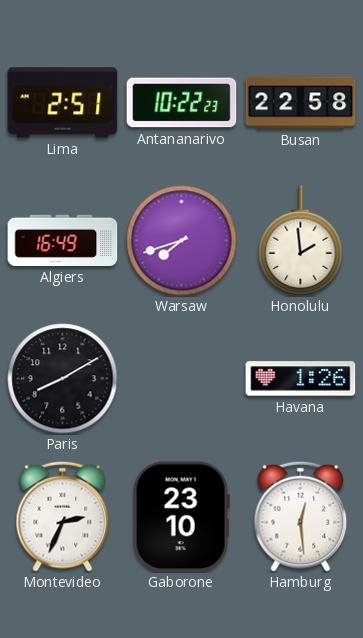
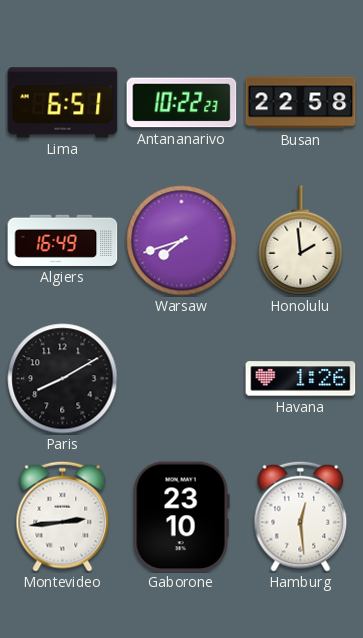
Lima: 2:51 -> 6:51 (63, 103)
Montevideo: 2:34 -> 2:44 (63, 516)
